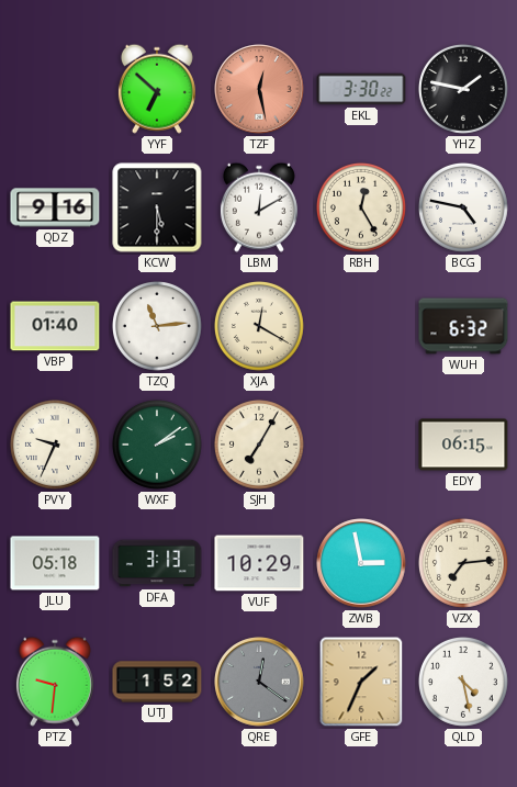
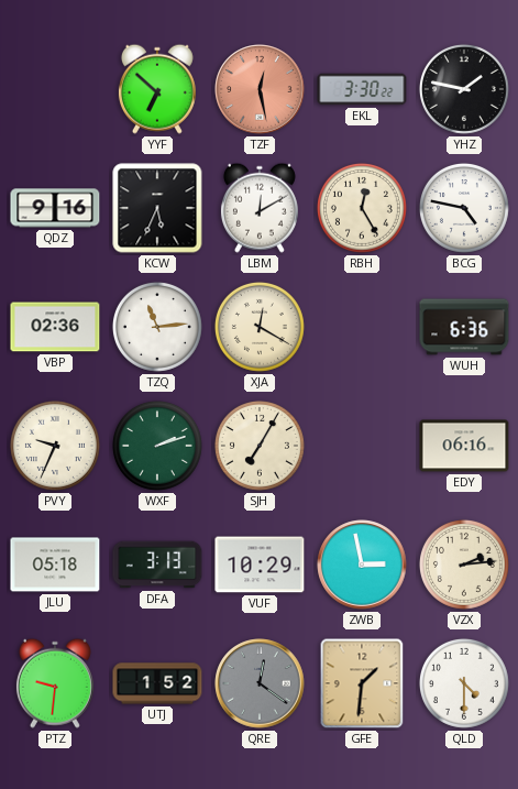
KCW: 5:30 -> 5:34 (157, 208)
VBP: 01:40 -> 02:36 (55, 327)
WUH: 6:32 -> 6:36 (464, 327)
WXF: 2:09 -> 2:12 (157, 446)
EDY: 06:15 -> 06:16 (464, 446)
VZX: 7:14 -> 2:14 (464, 565)
GFE: 1:34 -> 1:31 (362, 683)
QLD: 4:28 -> 4:30 (464, 683)
